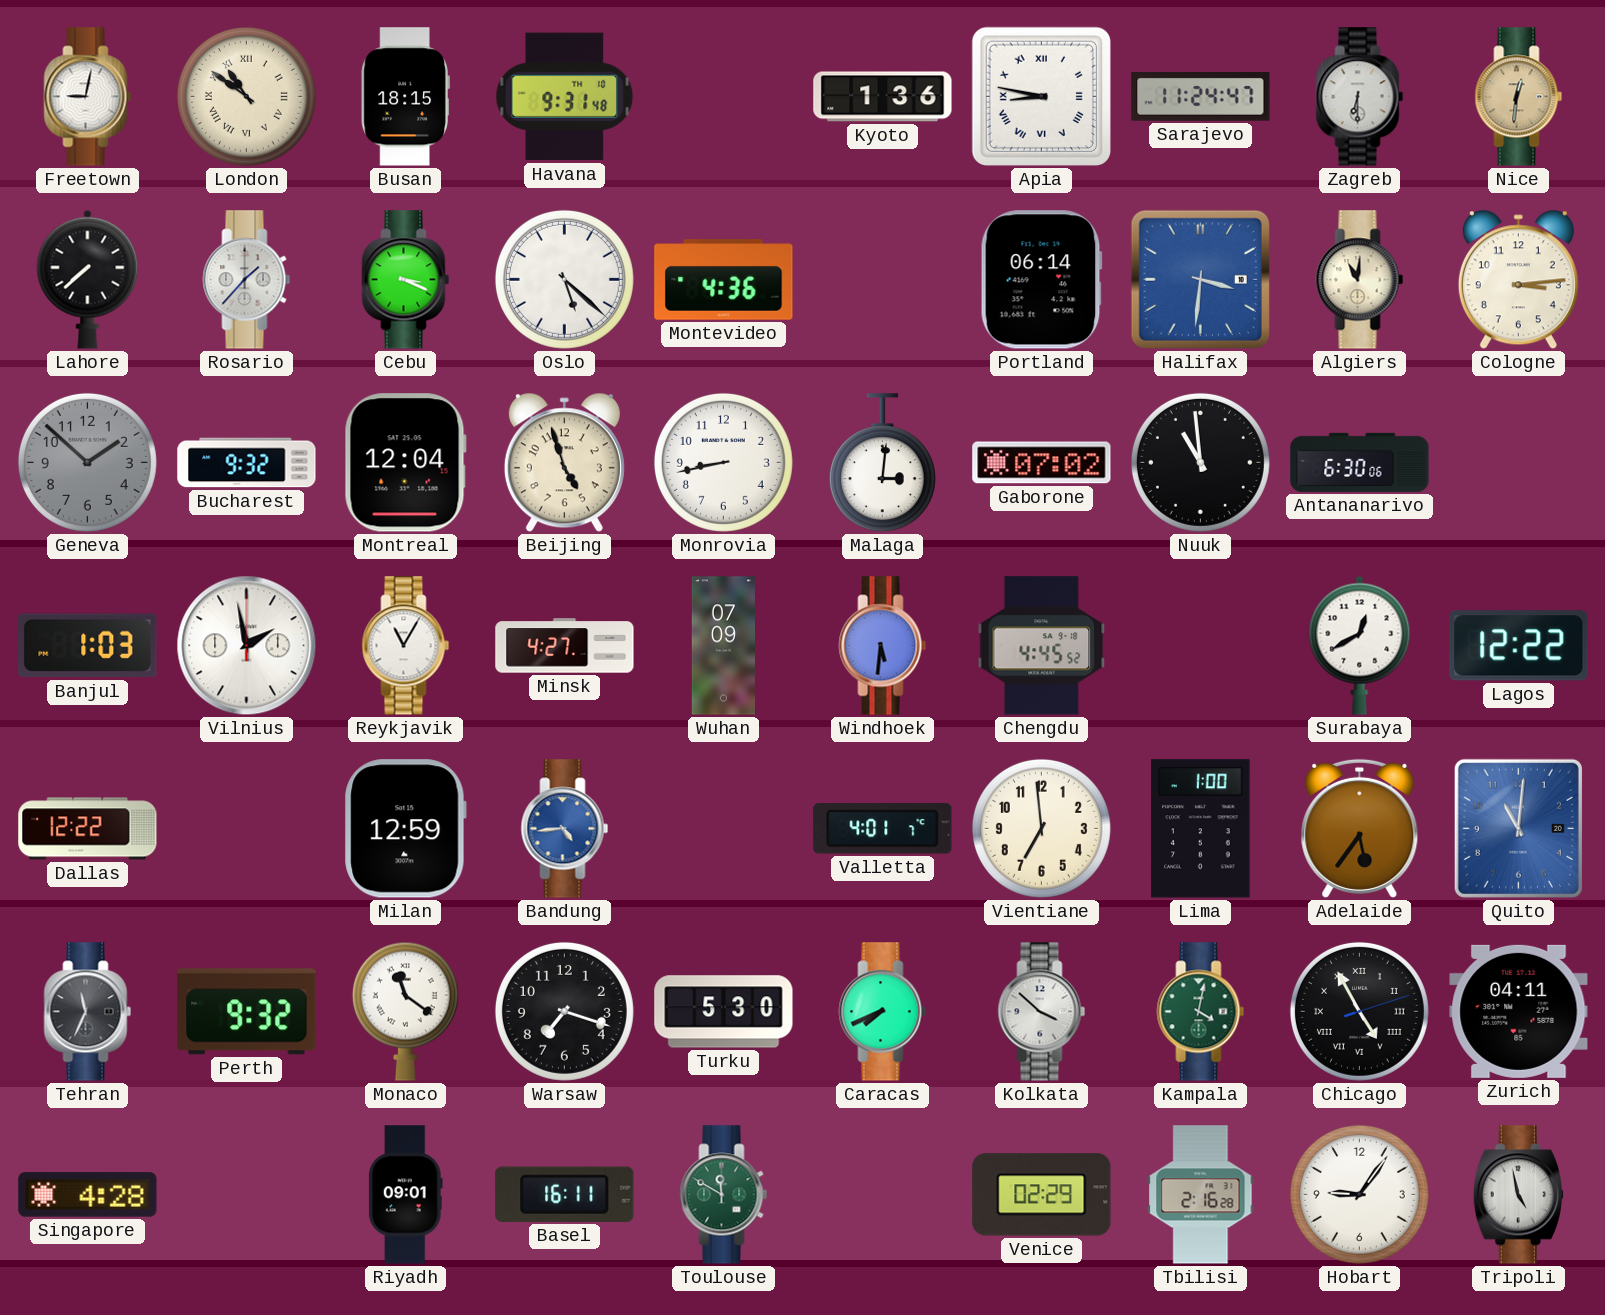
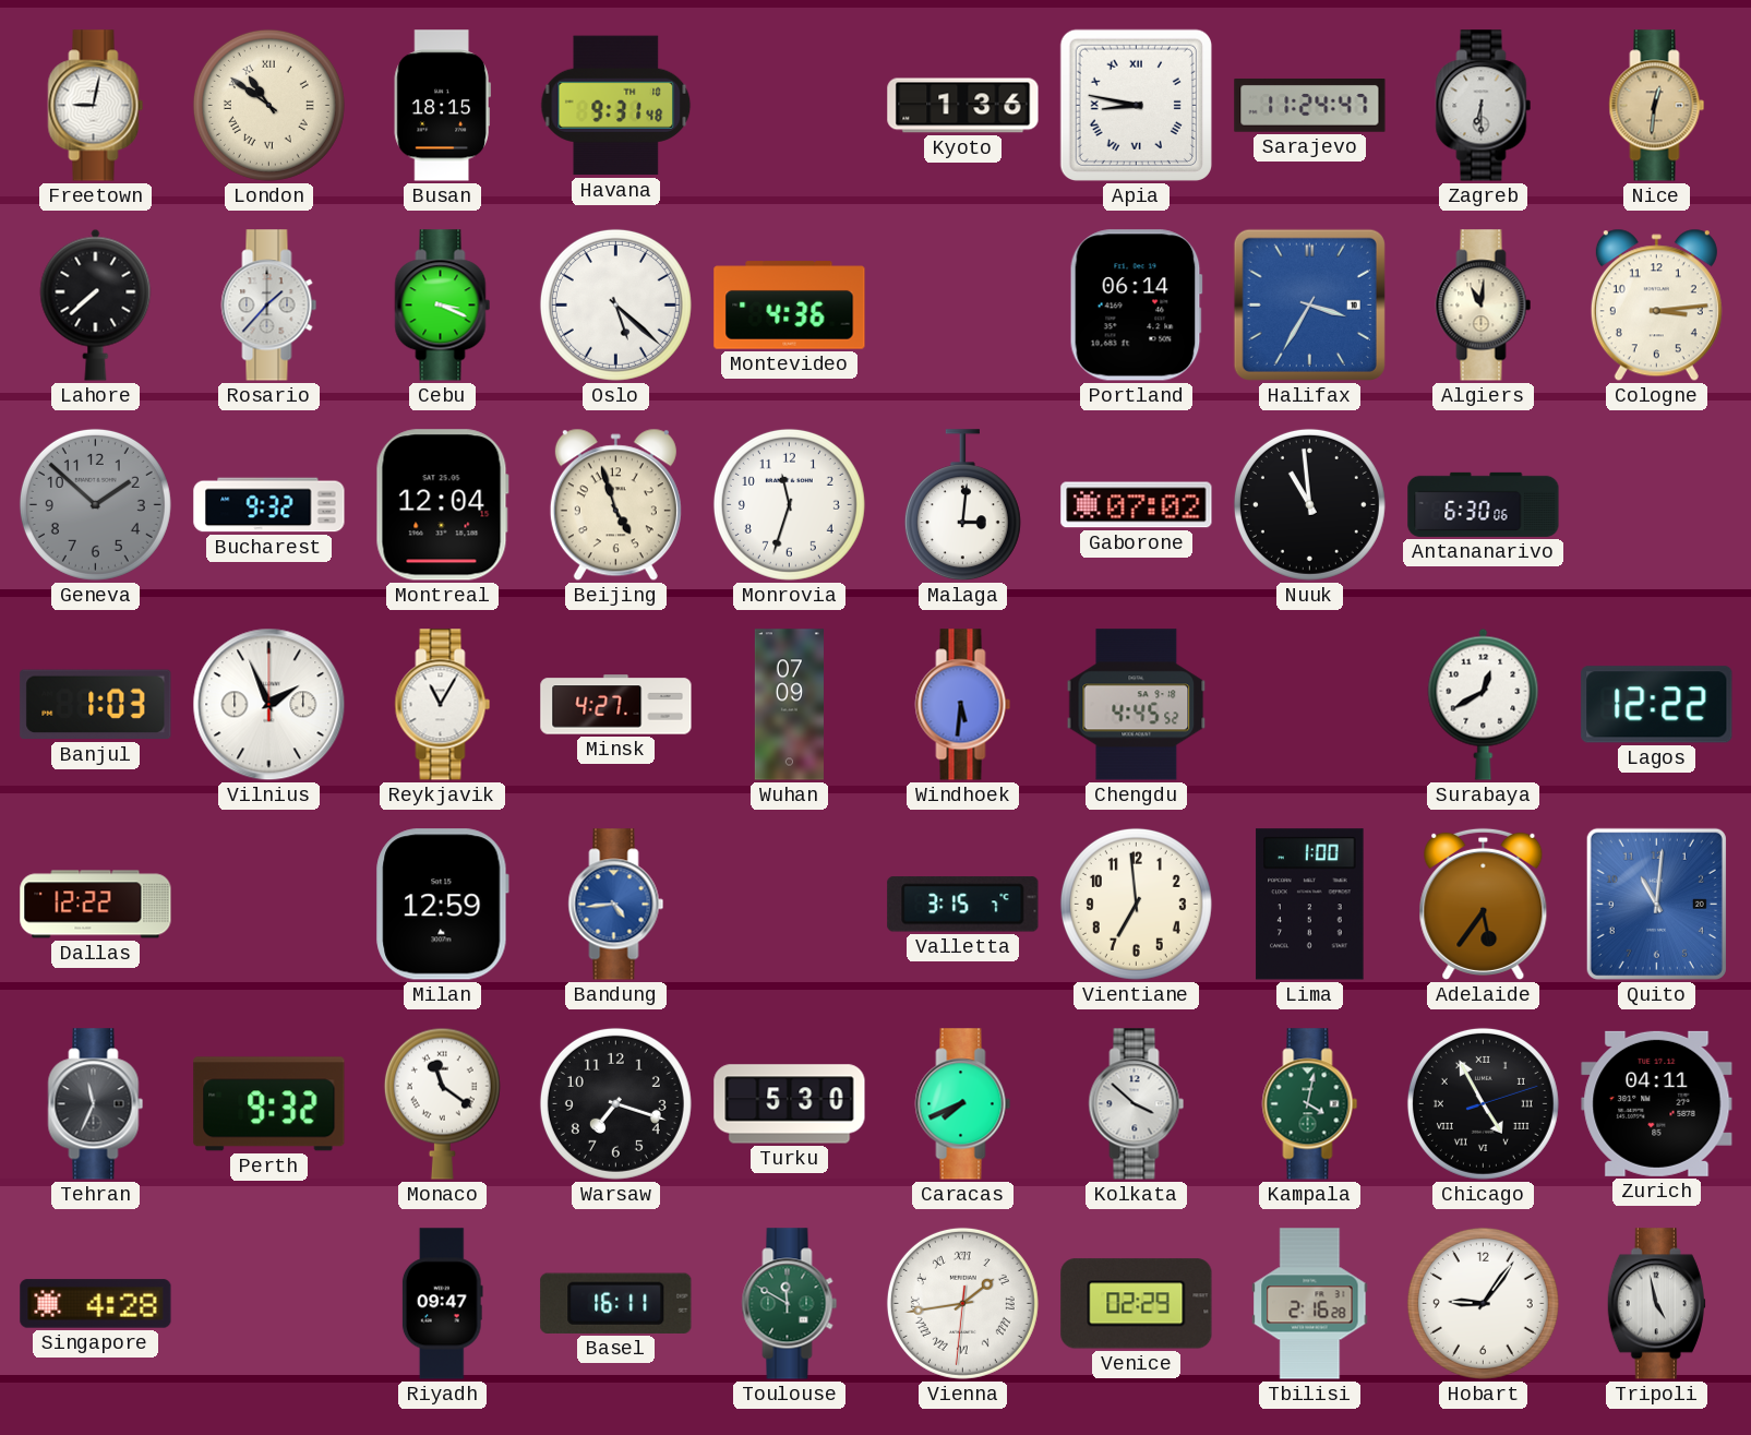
Halifax: 3:31 -> 3:35 (1309, 304)
Monrovia: 8:43 -> 11:33 (789, 504)
Vilnius: 1:58 -> 1:56 (269, 705)
Valletta: 4:01 -> 3:15 (963, 905)
Riyadh: 09:01 -> 09:47 (442, 1304)
Vienna: none -> 1:43 (962, 1303)
